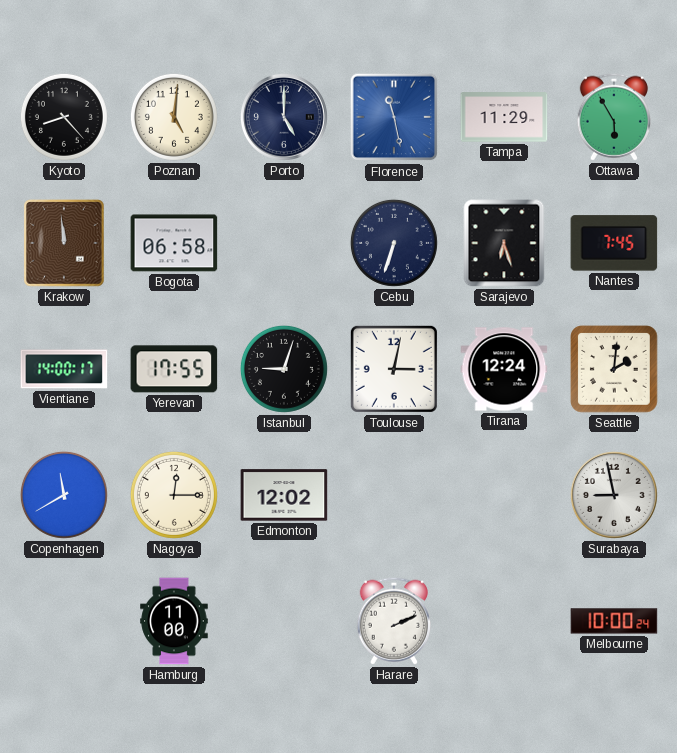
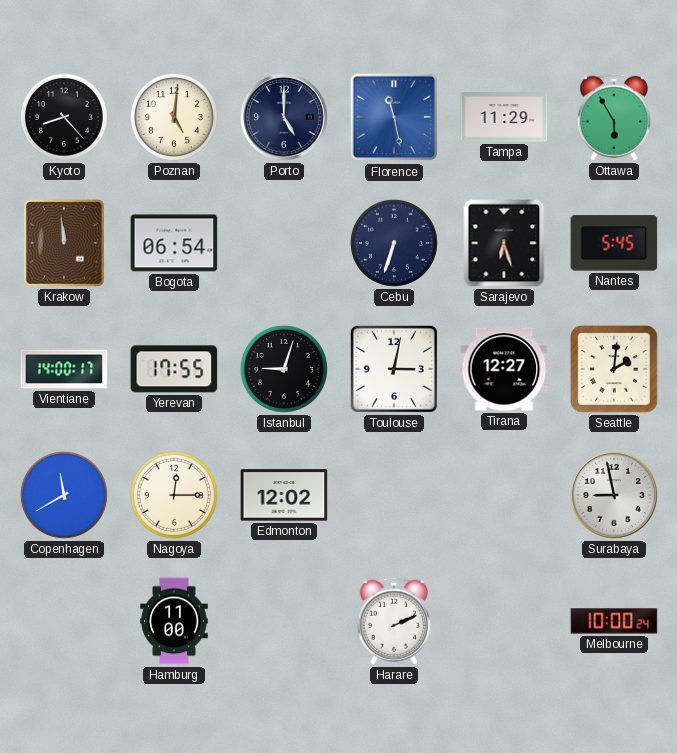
Bogota: 06:58 -> 06:54 (174, 243)
Nantes: 7:45 -> 5:45 (614, 243)
Tirana: 12:24 -> 12:27 (504, 369)
